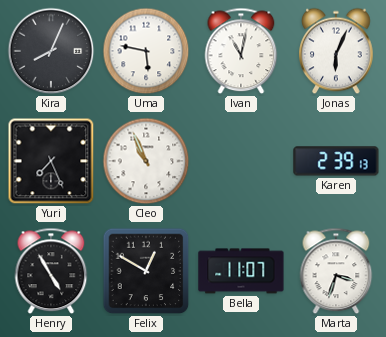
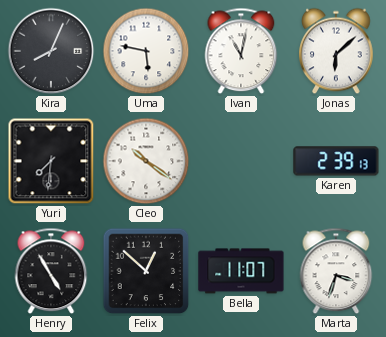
Jonas: 6:04 -> 6:08 (336, 51)
Yuri: 7:26 -> 7:31 (51, 161)
Cleo: 10:56 -> 10:21 (146, 161)
Felix: 12:50 -> 12:52 (146, 271)
